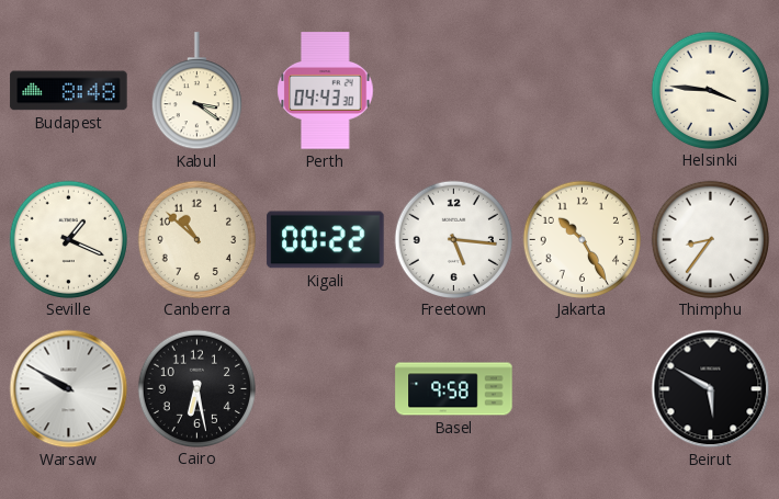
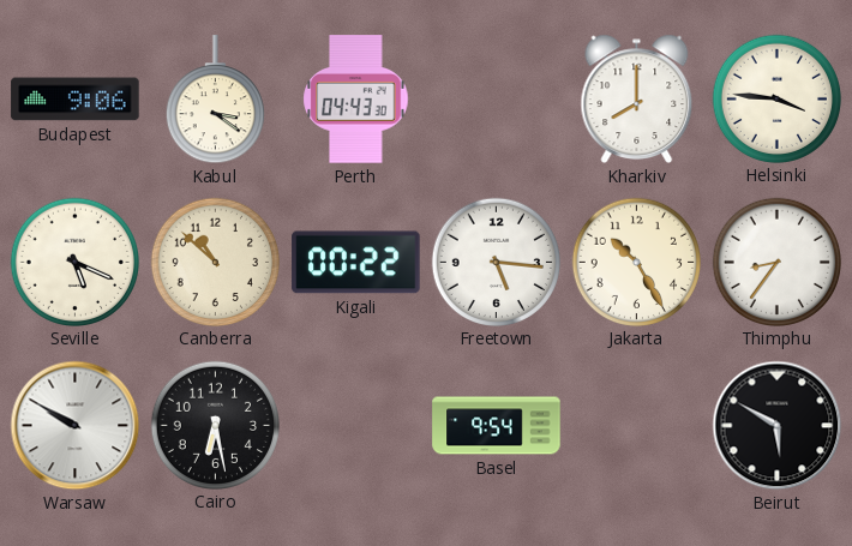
Budapest: 8:48 -> 9:06 (76, 100)
Kharkiv: none -> 8:00 (637, 98)
Seville: 1:19 -> 5:19 (74, 262)
Basel: 9:58 -> 9:54 (497, 426)
